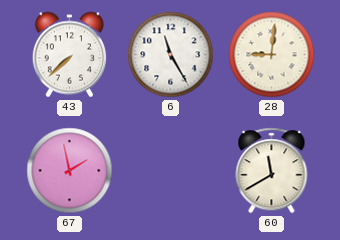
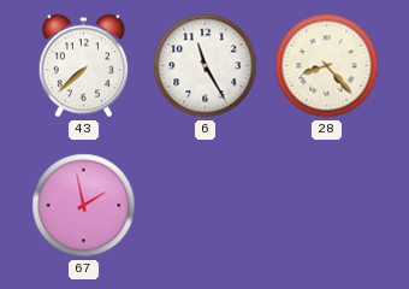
28: 9:01 -> 8:23 (327, 66)
60: 11:40 -> none (272, 171)
